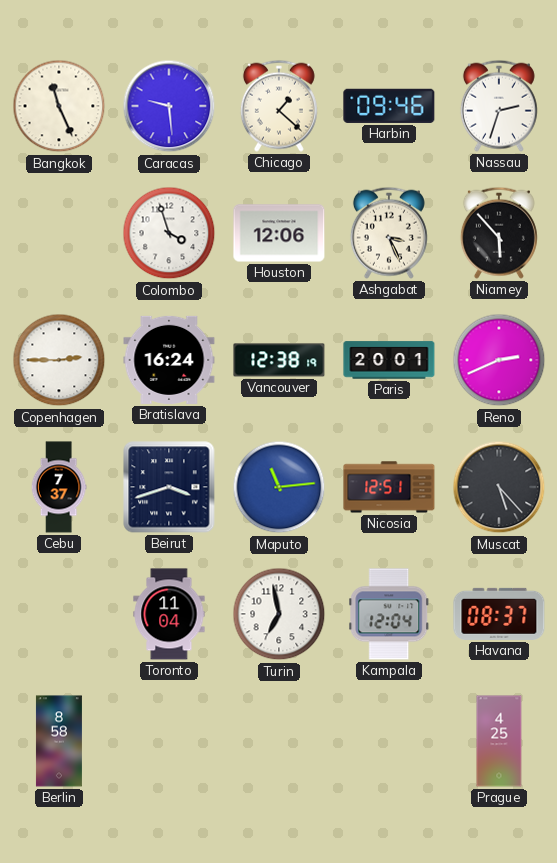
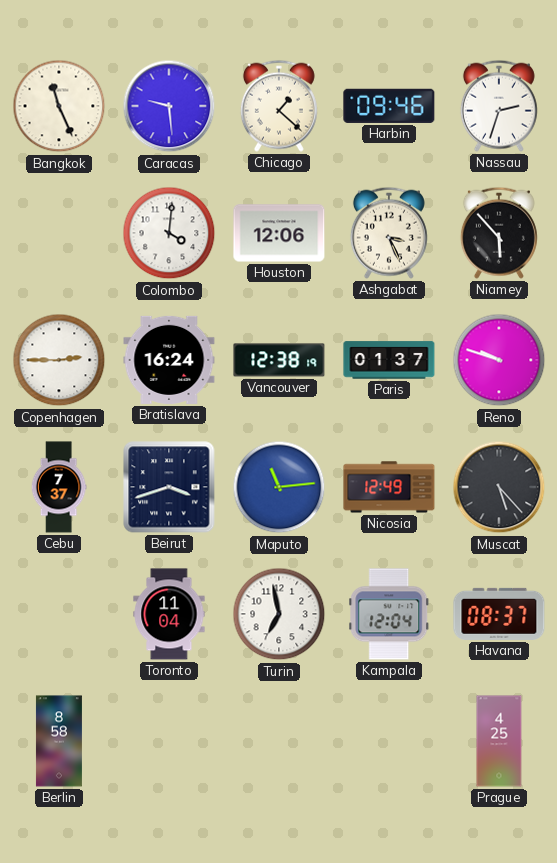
Colombo: 3:57 -> 4:01 (169, 233)
Paris: 20:01 -> 01:37 (389, 360)
Reno: 2:41 -> 9:48 (499, 360)
Nicosia: 12:51 -> 12:49 (389, 487)
